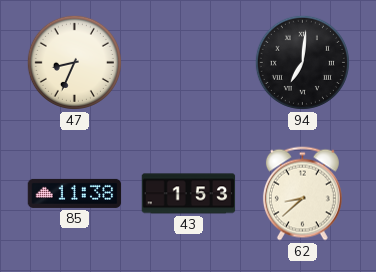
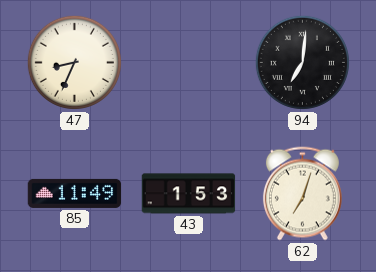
85: 11:38 -> 11:49 (75, 193)
62: 8:38 -> 7:03 (302, 194)
